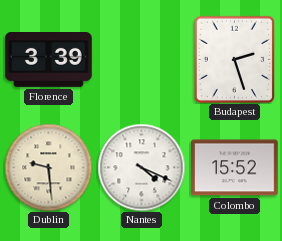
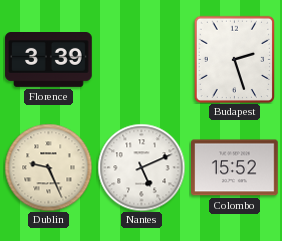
Dublin: 9:29 -> 9:26 (48, 167)
Nantes: 4:19 -> 5:11 (141, 167)
